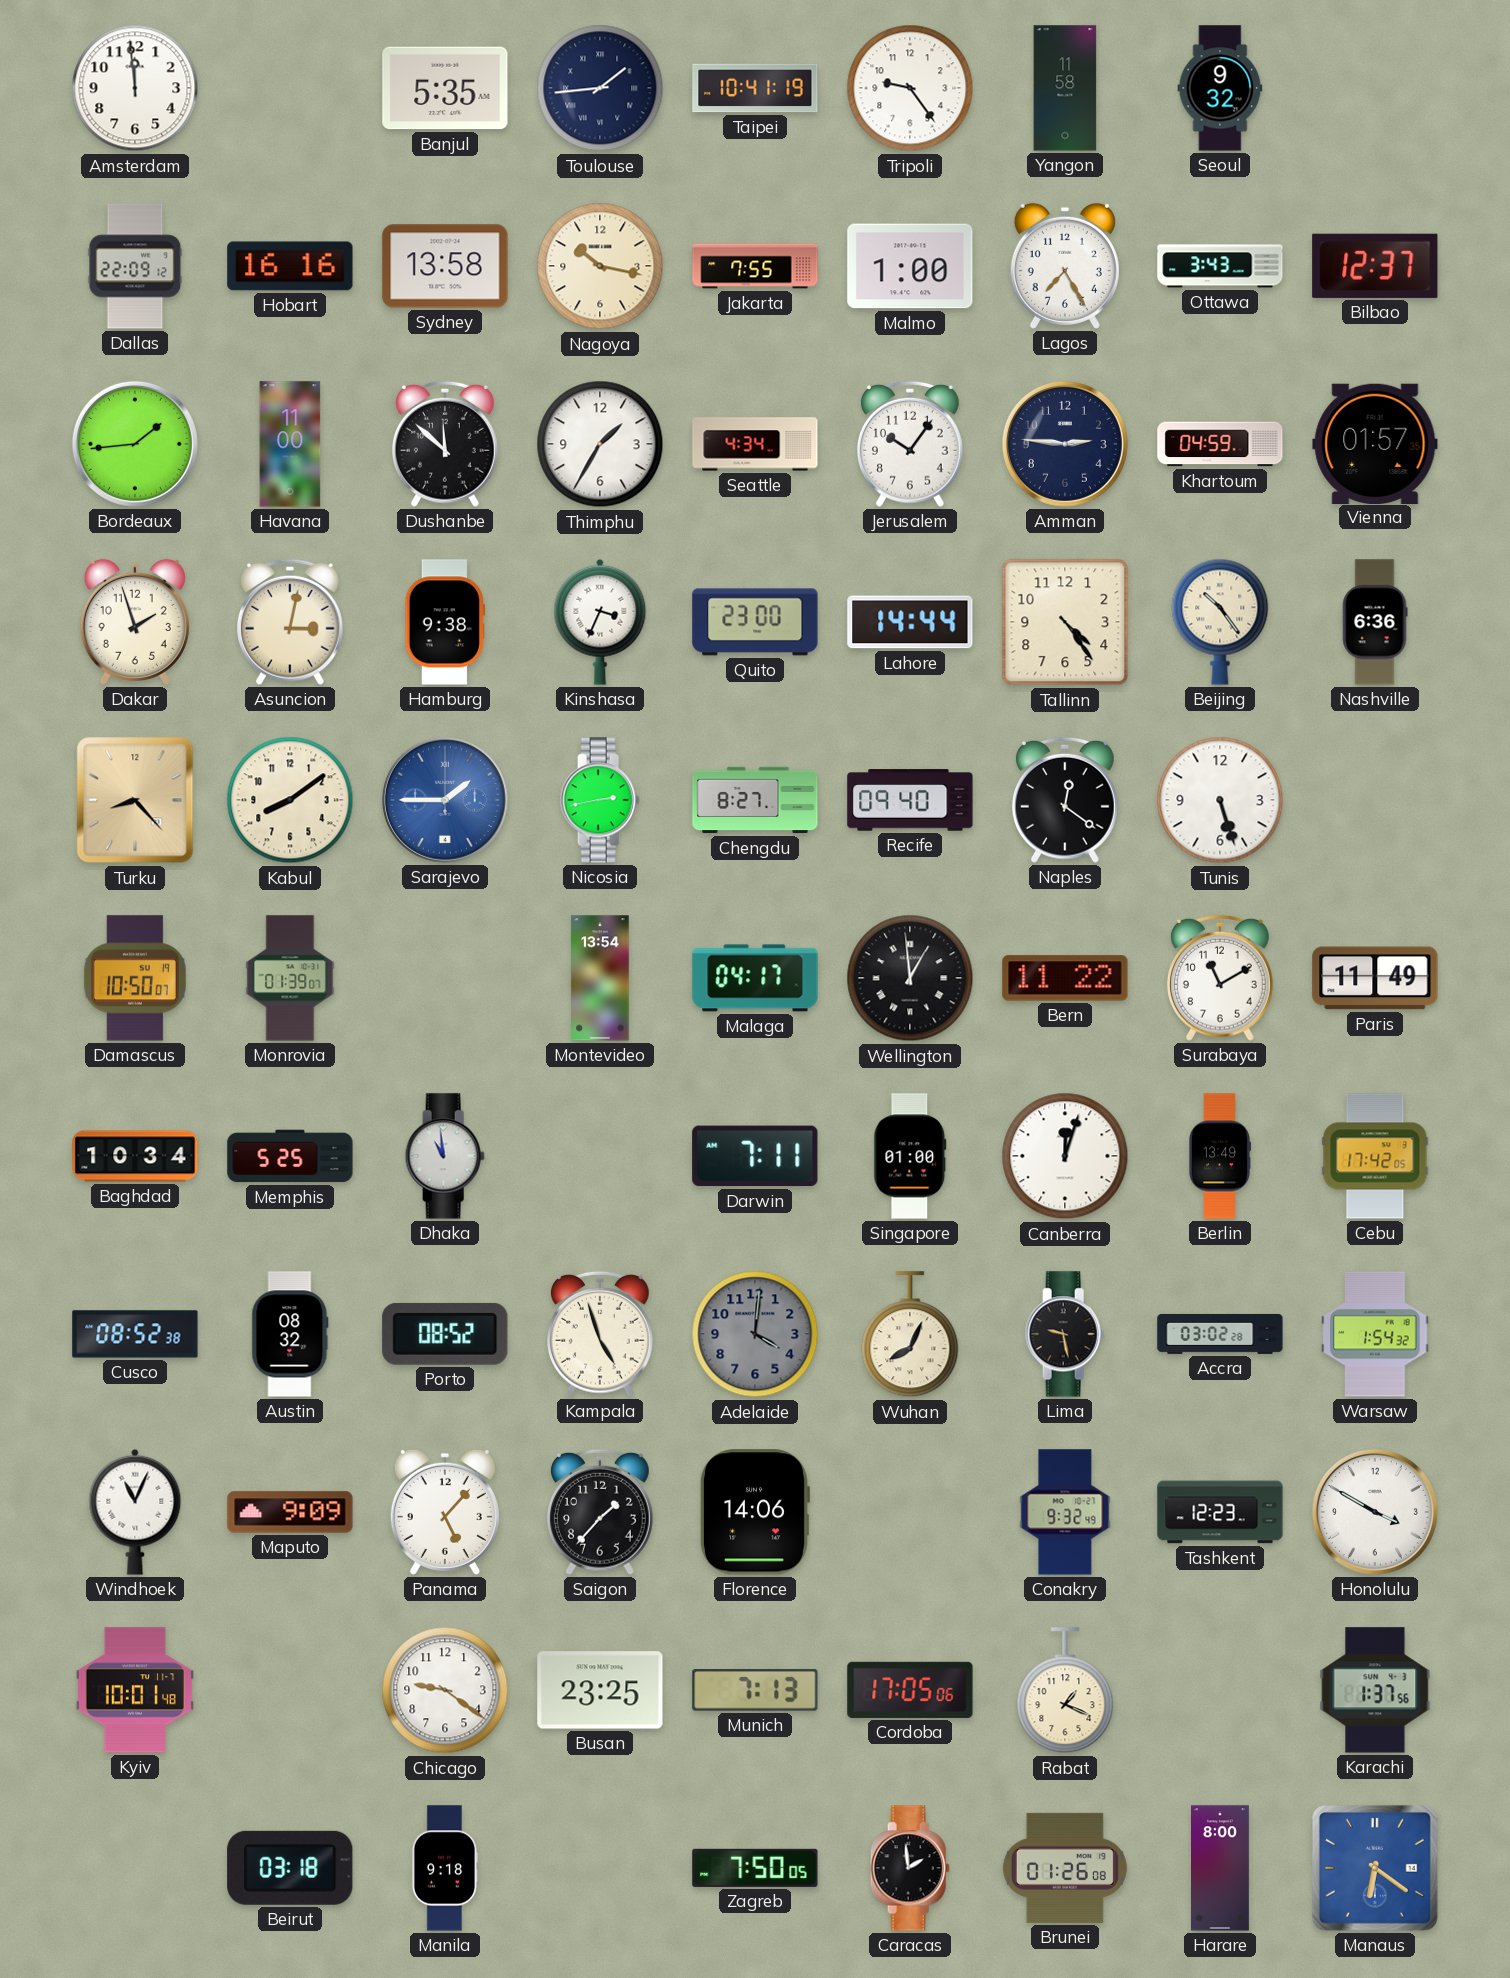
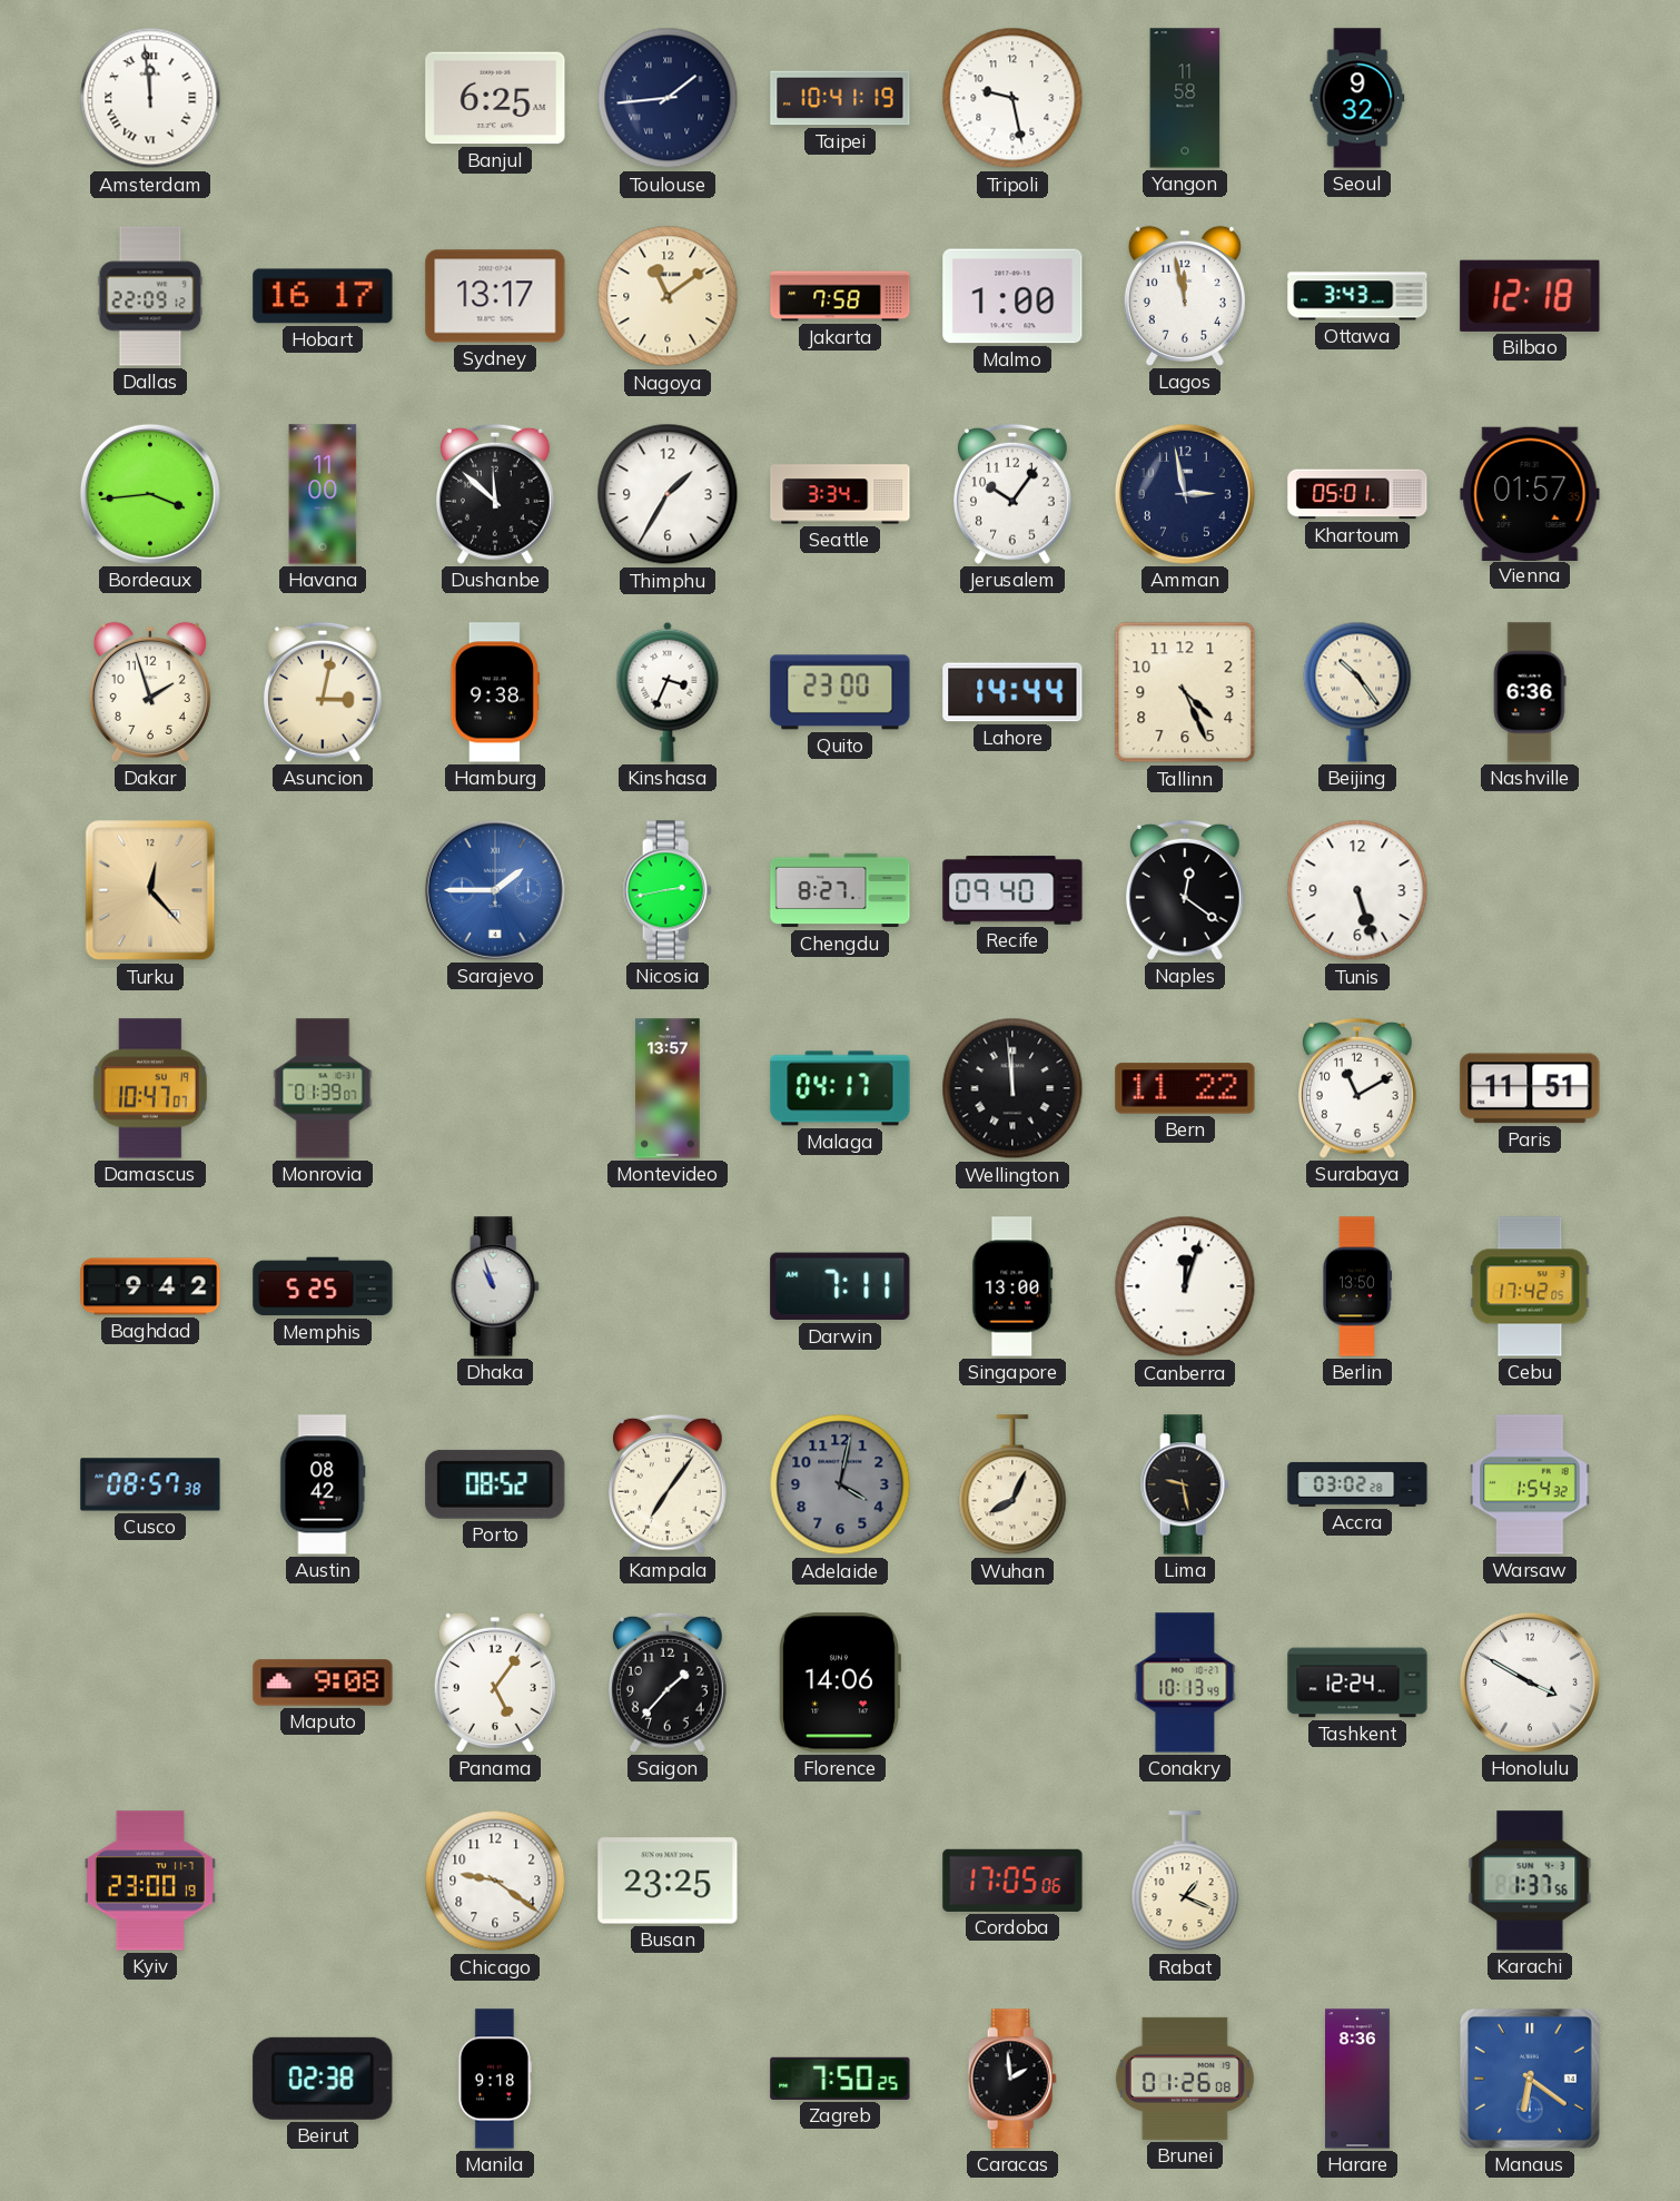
Amsterdam numerals: Arabic -> Roman (150, 98)
Banjul: 5:35 -> 6:25 (495, 98)
Tripoli: 9:24 -> 9:28 (1012, 98)
Hobart: 16:16 -> 16:17 (323, 296)
Sydney: 13:58 -> 13:17 (495, 296)
Nagoya: 10:17 -> 11:09 (668, 296)
Jakarta: 7:55 -> 7:58 (840, 296)
Lagos: 7:25 -> 11:58 (1185, 296)
Bilbao: 12:37 -> 12:18 (1530, 296)
Bordeaux: 1:44 -> 3:44 (150, 494)
Seattle: 4:34 -> 3:34 (840, 494)
Amman: 2:46 -> 2:58 (1185, 494)
Khartoum: 04:59 -> 05:01 (1357, 494)
Tallinn: 4:24 -> 4:26 (1185, 692)
Turku: 8:23 -> 12:23 (150, 890)
Kabul: 8:09 -> none (290, 800)
Damascus: 10:50 -> 10:47 (150, 1088)
Montevideo: 13:54 -> 13:57 (668, 1088)
Wellington: 12:59 -> 11:59 (1012, 1088)
Paris: 11:49 -> 11:51 (1530, 1088)
Baghdad: 10:34 -> 9:42 (150, 1286)
Dhaka: 10:59 -> 10:57 (495, 1286)
Singapore: 01:00 -> 13:00 (1012, 1286)
Berlin: 13:49 -> 13:50 (1356, 1286)
Cusco: 08:52 -> 08:57 (150, 1484)
Austin: 08:32 -> 08:42 (323, 1484)
Kampala: 4:57 -> 7:06 (669, 1484)
Adelaide: 4:01 -> 4:02 (840, 1484)
Windhoek: 11:04 -> none (135, 1512)
Maputo: 9:09 -> 9:08 (323, 1682)
Panama: 5:07 -> 5:06 (495, 1682)
Conakry: 9:32 -> 10:13 (1185, 1682)
Tashkent: 12:23 -> 12:24 (1357, 1682)
Kyiv: 10:01 -> 23:00 (150, 1881)
Munich: 7:13 -> none (755, 1691)
Beirut: 03:18 -> 02:38 (323, 2079)
Zagreb: 7:50:05 -> 7:50:25 (840, 2079)
Harare: 8:00 -> 8:36 (1358, 2079)
